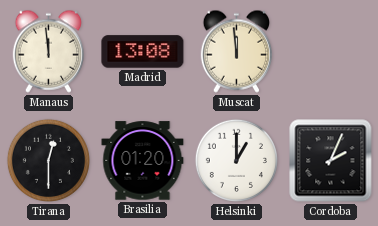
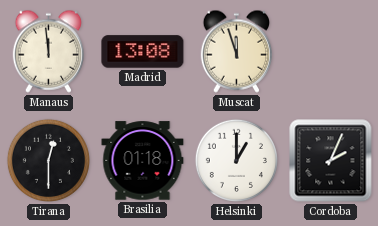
Muscat: 11:59 -> 11:57 (237, 51)
Brasilia: 01:20 -> 01:18 (143, 161)
